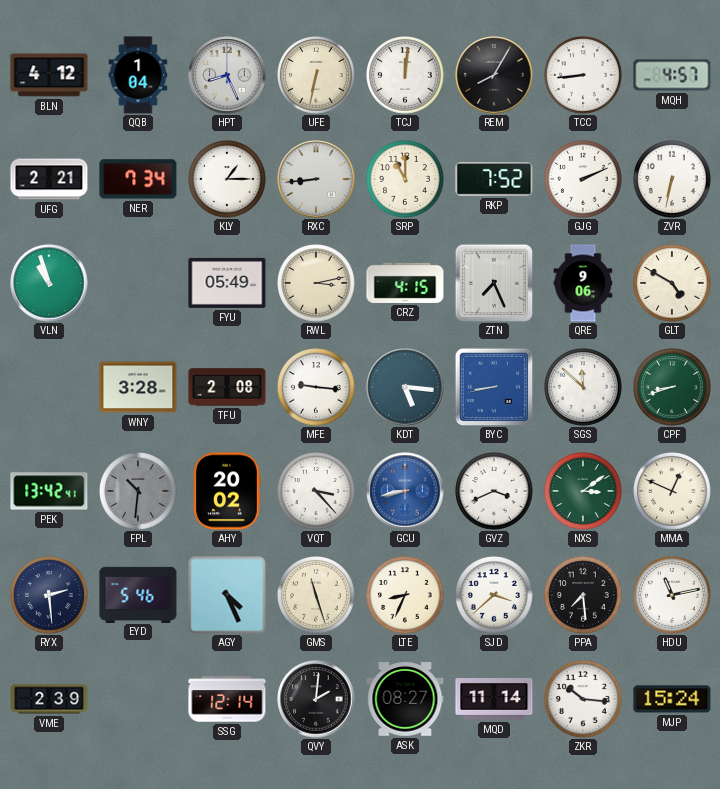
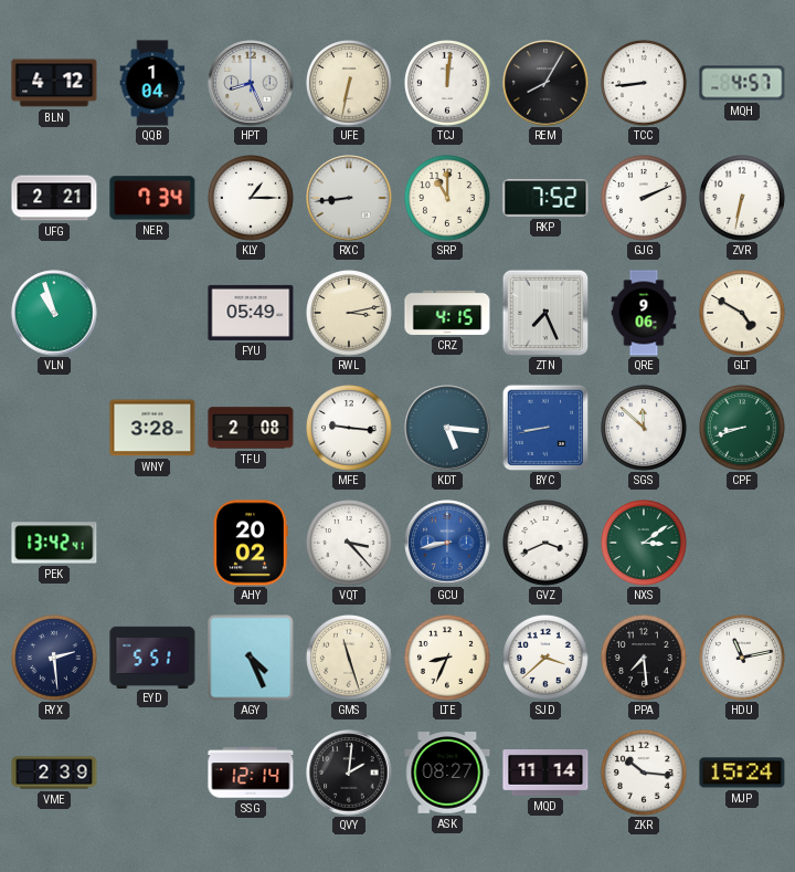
FPL: 10:31 -> none (139, 492)
MMA: 12:49 -> none (673, 492)
EYD: 5:46 -> 5:51 (152, 656)
